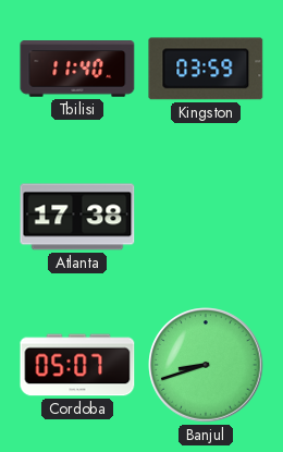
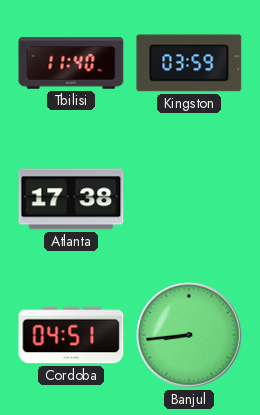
Cordoba: 05:07 -> 04:51 (71, 335)
Banjul: 8:42 -> 8:44 (189, 335)
